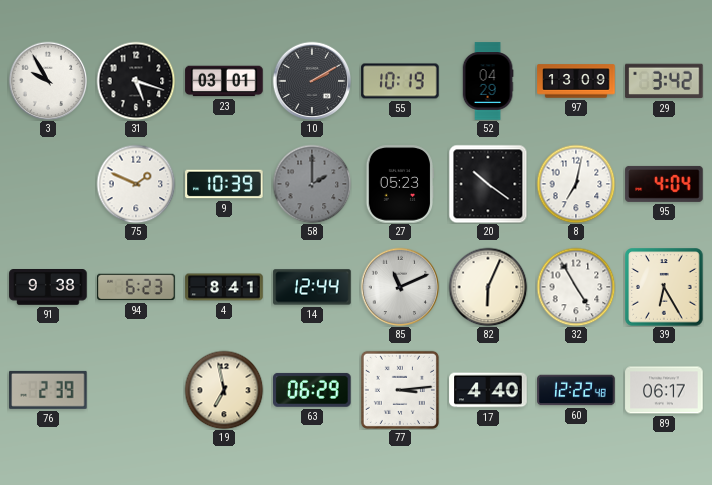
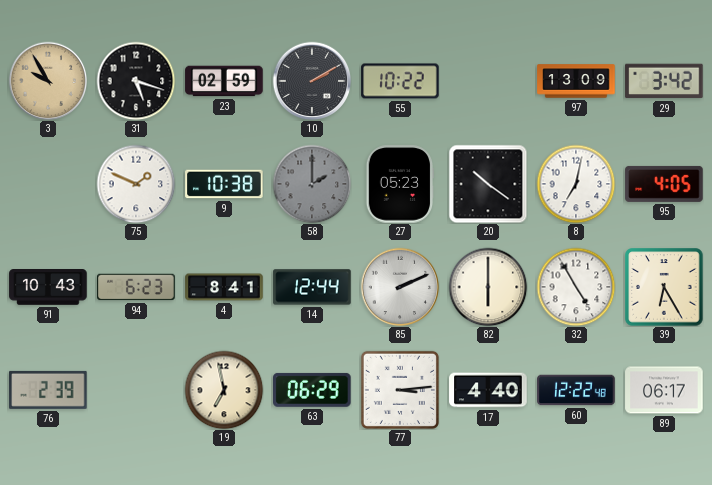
3 dial: white -> champagne (48, 81)
23: 03:01 -> 02:59 (224, 81)
55: 10:19 -> 10:22 (400, 81)
52: 04:29 -> none (488, 81)
9: 10:39 -> 10:38 (224, 184)
95: 4:04 -> 4:05 (664, 184)
91: 9:38 -> 10:43 (48, 288)
85: 11:11 -> 2:11 (400, 287)
82: 6:04 -> 6:00 (488, 287)
